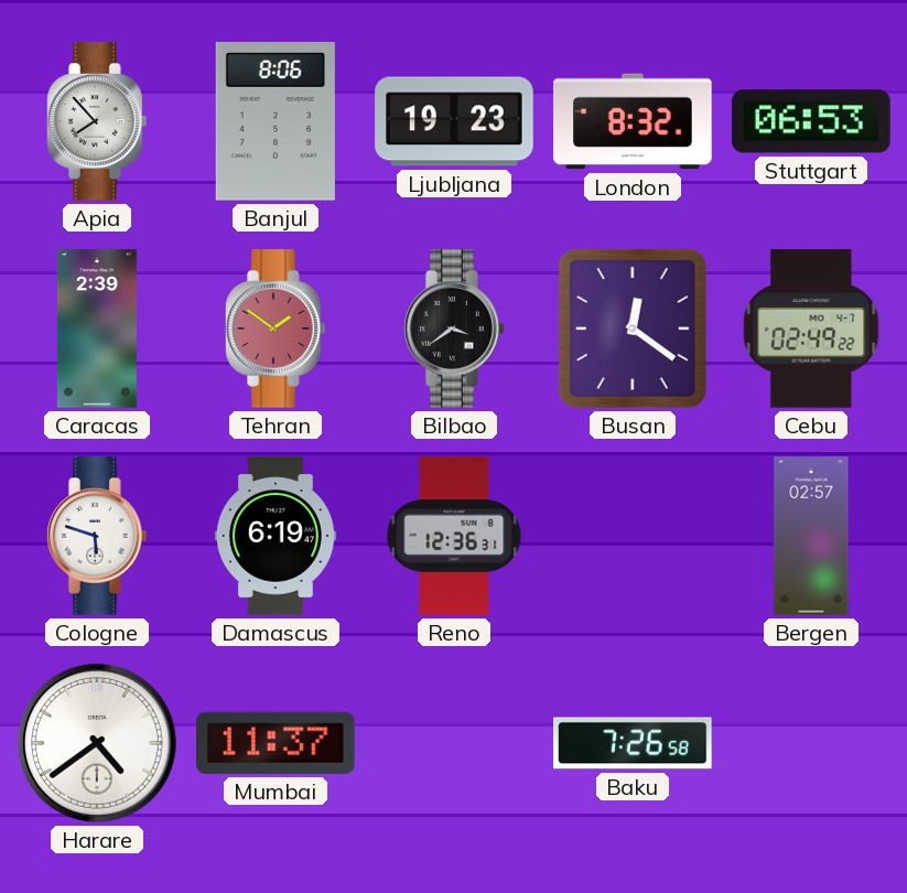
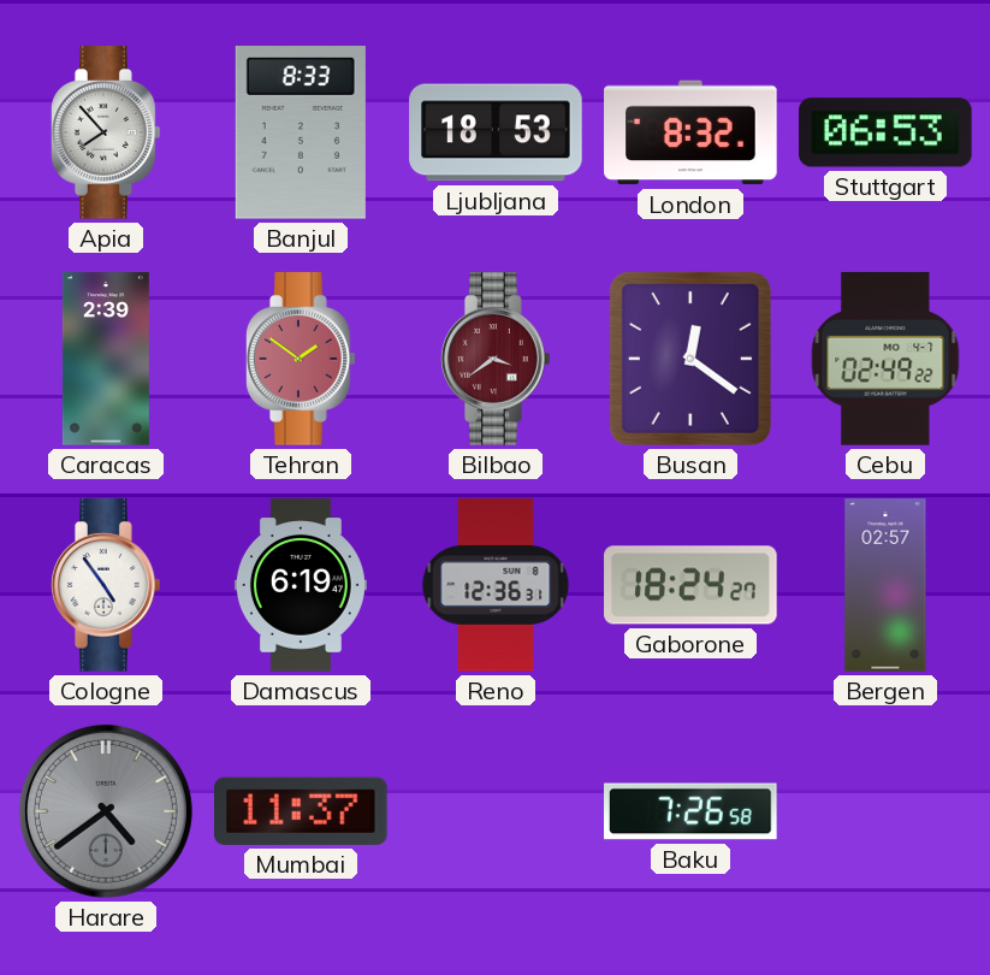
Banjul: 8:06 -> 8:33 (301, 134)
Ljubljana: 19:23 -> 18:53 (496, 132)
Bilbao dial: black -> burgundy (497, 359)
Cologne: 5:48 -> 4:54 (107, 585)
Gaborone: none -> 18:24 (690, 585)
Harare dial: white -> grey (106, 811)
